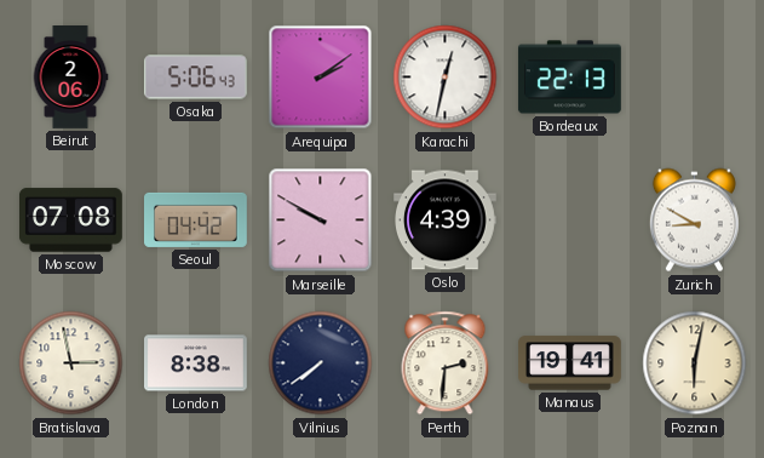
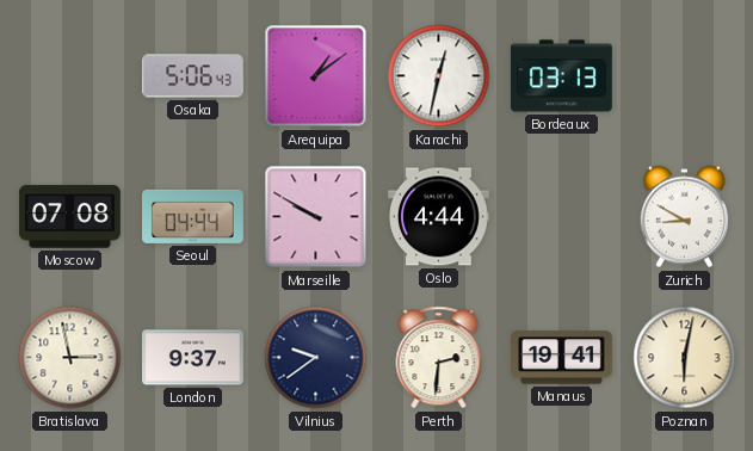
Beirut: 2:06 -> none (70, 78)
Arequipa: 2:09 -> 1:09 (316, 76)
Bordeaux: 22:13 -> 03:13 (561, 76)
Seoul: 04:42 -> 04:44 (193, 216)
Oslo: 4:39 -> 4:44 (439, 217)
London: 8:38 -> 9:37 (193, 358)
Vilnius: 7:39 -> 9:39 (316, 358)
